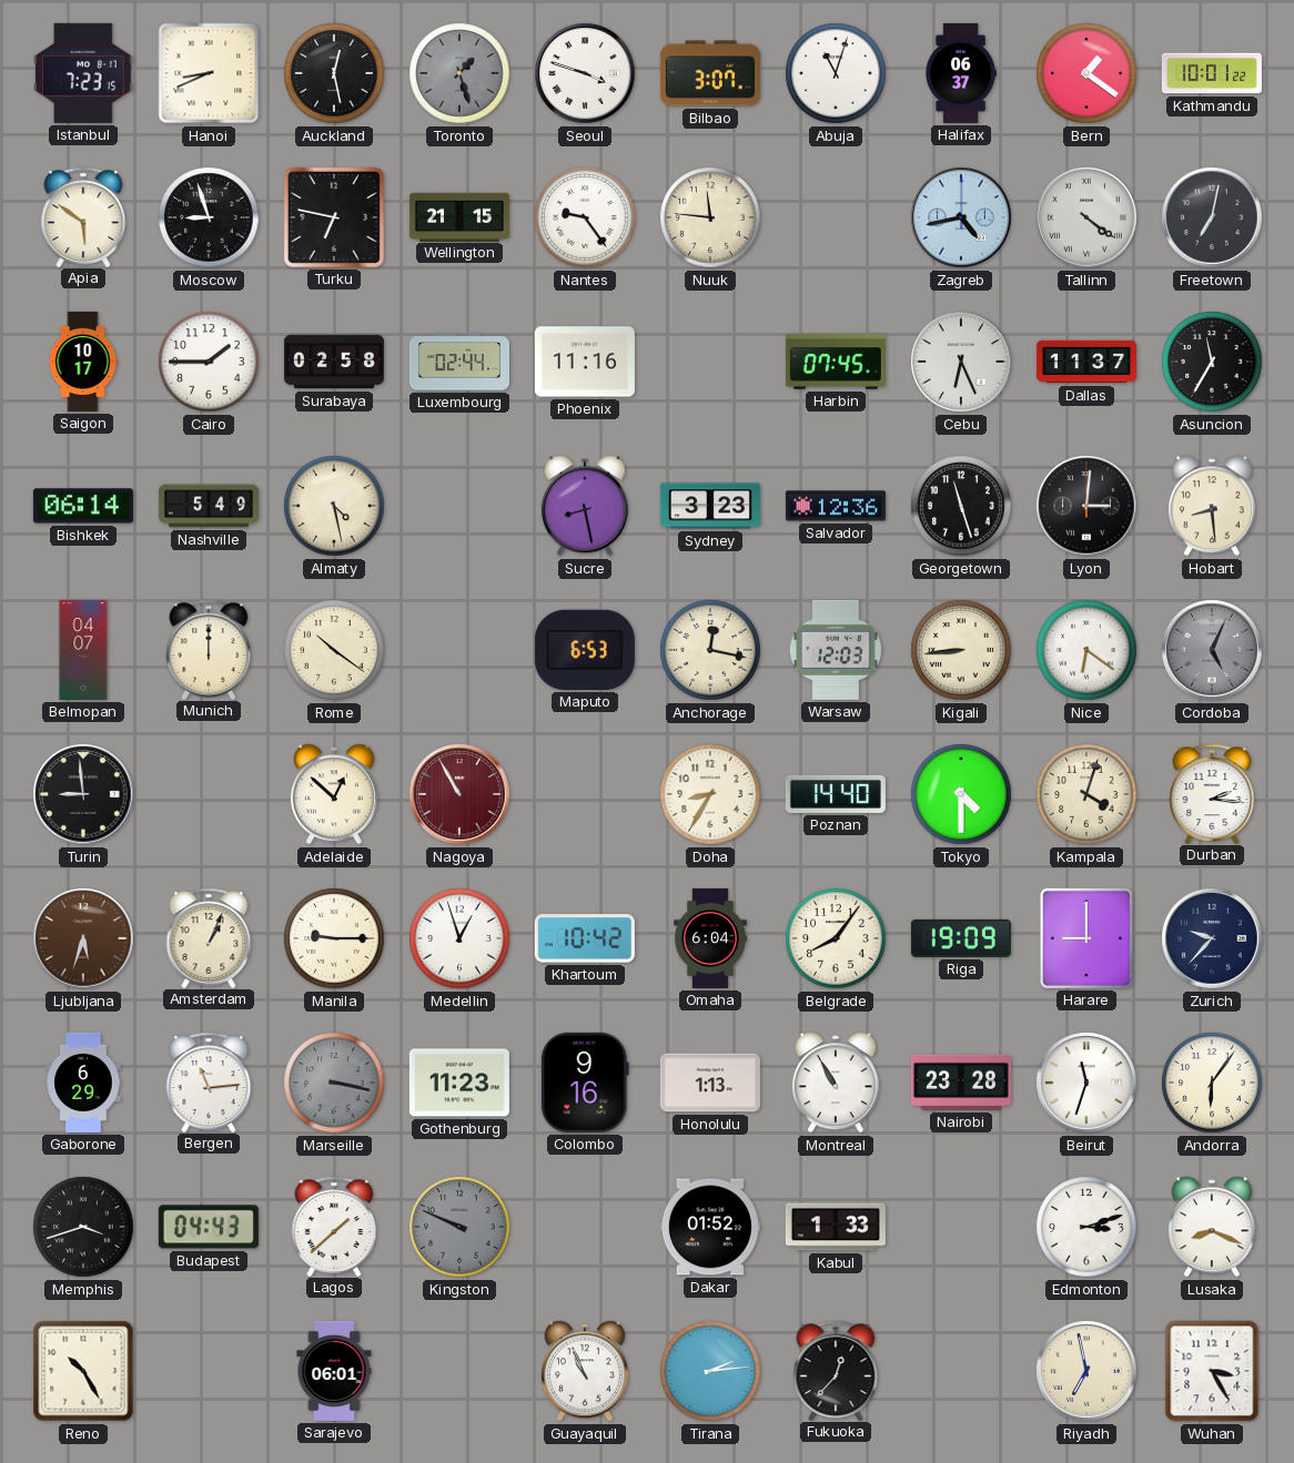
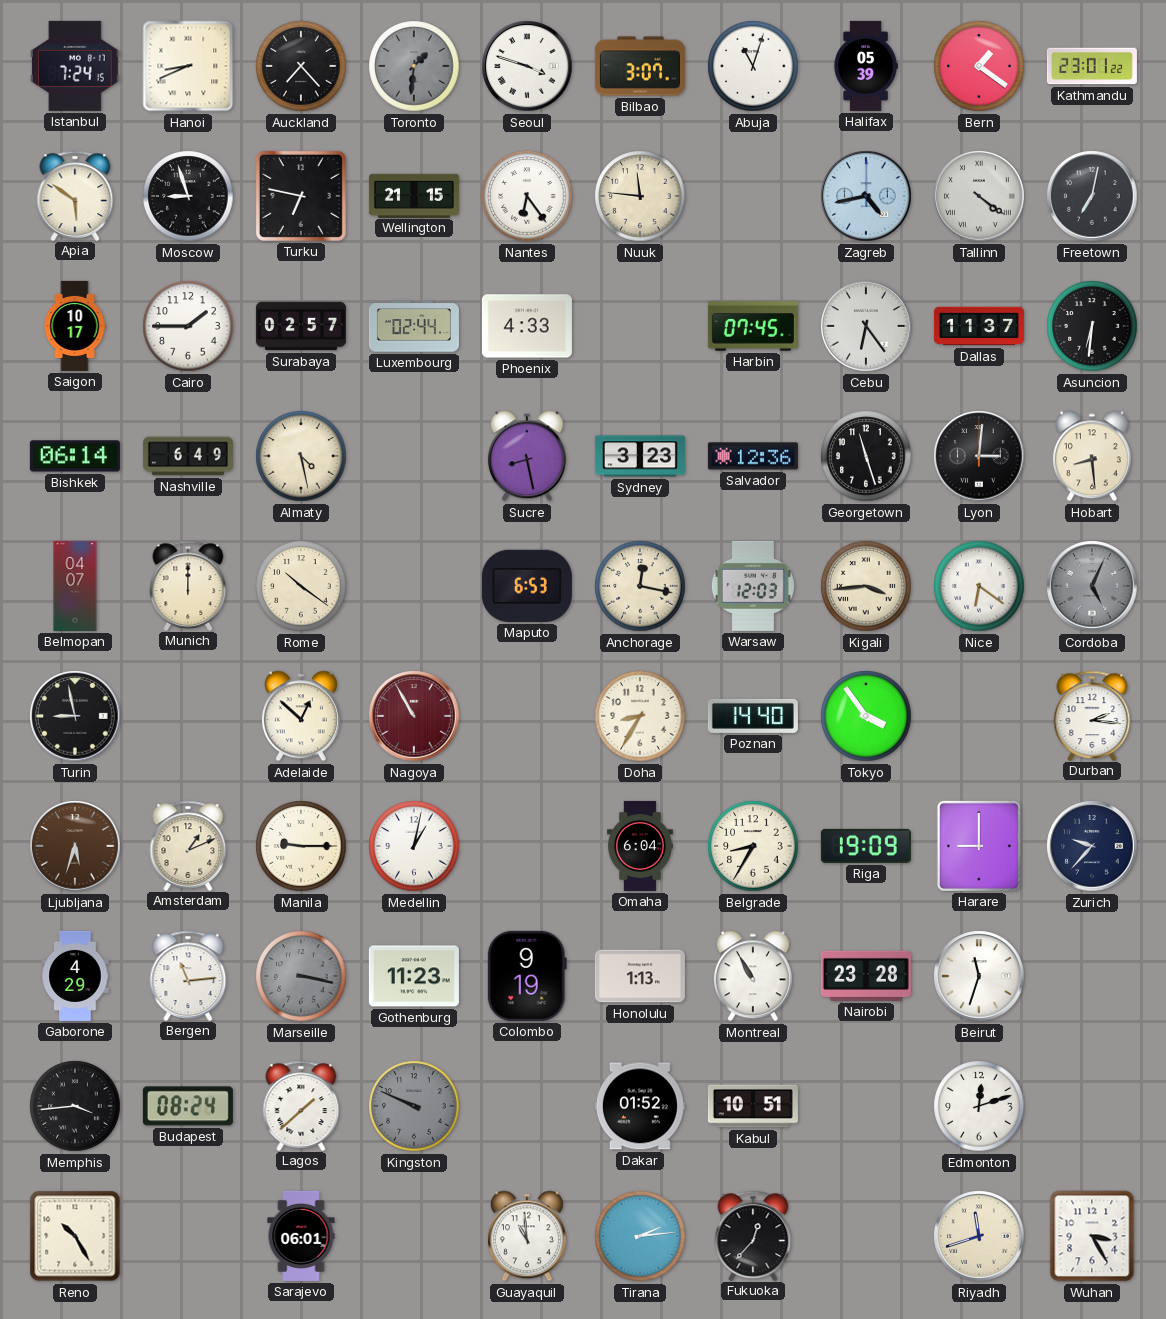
Istanbul: 7:23 -> 7:24 (76, 66)
Auckland: 12:28 -> 7:23 (301, 66)
Toronto: 1:27 -> 1:31 (414, 66)
Halifax: 06:37 -> 05:39 (866, 66)
Kathmandu: 10:01 -> 23:01 (1092, 66)
Nantes: 9:24 -> 6:24 (527, 196)
Surabaya: 02:58 -> 02:57 (301, 326)
Phoenix: 11:16 -> 4:33 (527, 326)
Cebu: 6:26 -> 6:24 (866, 326)
Asuncion: 11:35 -> 6:31 (1092, 326)
Nashville: 5:49 -> 6:49 (188, 456)
Kigali: 8:44 -> 3:44 (866, 586)
Turin: 8:59 -> 8:58 (75, 716)
Tokyo: 4:30 -> 3:54 (866, 716)
Kampala: 4:03 -> none (1086, 794)
Amsterdam: 1:04 -> 1:11 (188, 845)
Medellin: 12:57 -> 1:02 (414, 846)
Khartoum: 10:42 -> none (585, 938)
Belgrade: 8:06 -> 8:35 (753, 846)
Gaborone: 6:29 -> 4:29 (75, 976)
Colombo: 9:16 -> 9:19 (527, 976)
Andorra: 6:06 -> none (1212, 1083)
Memphis: 3:42 -> 3:44 (75, 1106)
Budapest: 04:43 -> 08:24 (188, 1106)
Kabul: 1:33 -> 10:51 (753, 1106)
Edmonton: 3:12 -> 12:12 (979, 1106)
Lusaka: 8:19 -> none (1212, 1227)
Guayaquil: 10:56 -> 10:59 (527, 1236)
Riyadh: 6:58 -> 11:42 (979, 1236)
